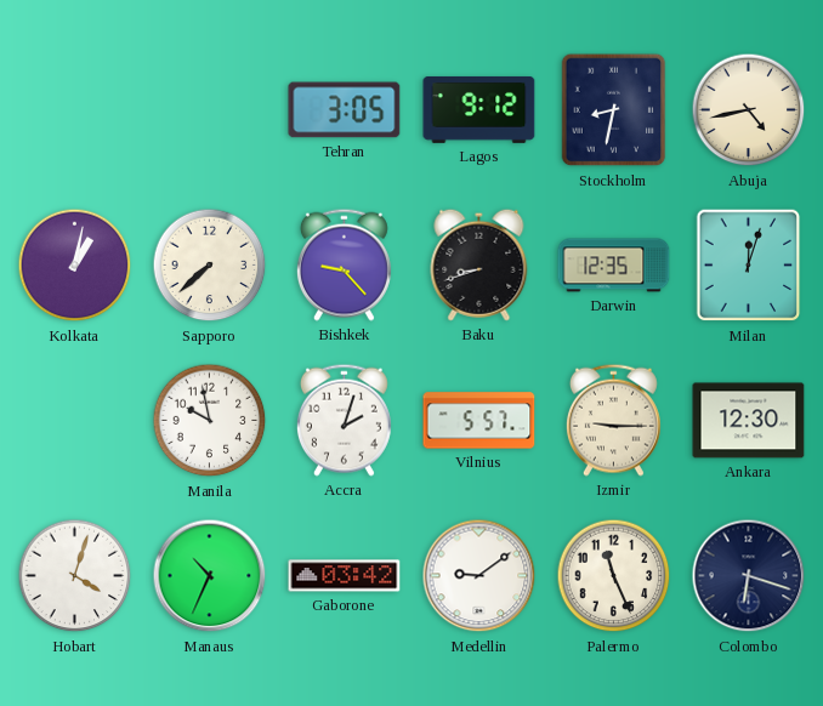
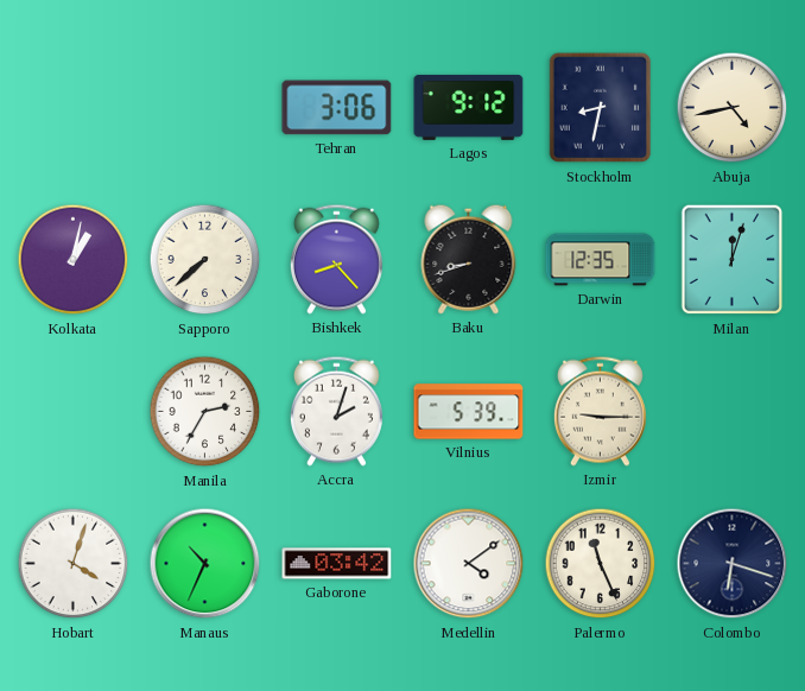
Tehran: 3:05 -> 3:06 (337, 108)
Bishkek: 9:23 -> 8:23 (336, 259)
Manila: 9:58 -> 2:35 (205, 412)
Vilnius: 5:57 -> 5:39 (469, 412)
Ankara: 12:30 -> none (749, 421)
Medellin: 9:09 -> 4:09 (469, 564)
